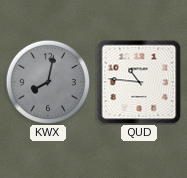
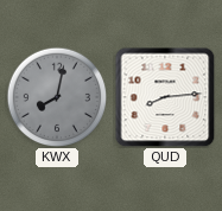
QUD: 10:46 -> 8:14 (165, 97)
